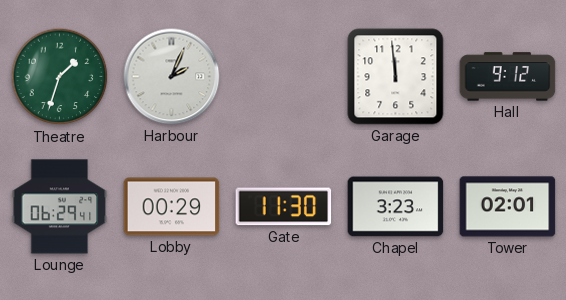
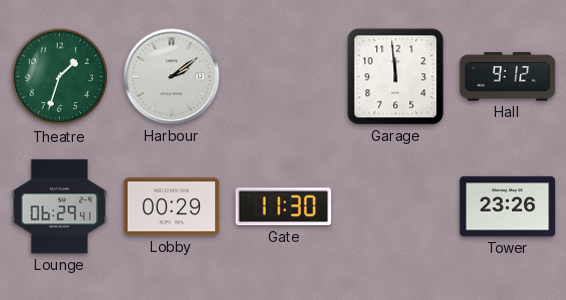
Harbour: 2:04 -> 2:09 (172, 77)
Chapel: 3:23 -> none (396, 207)
Tower: 02:01 -> 23:26 (508, 207)
